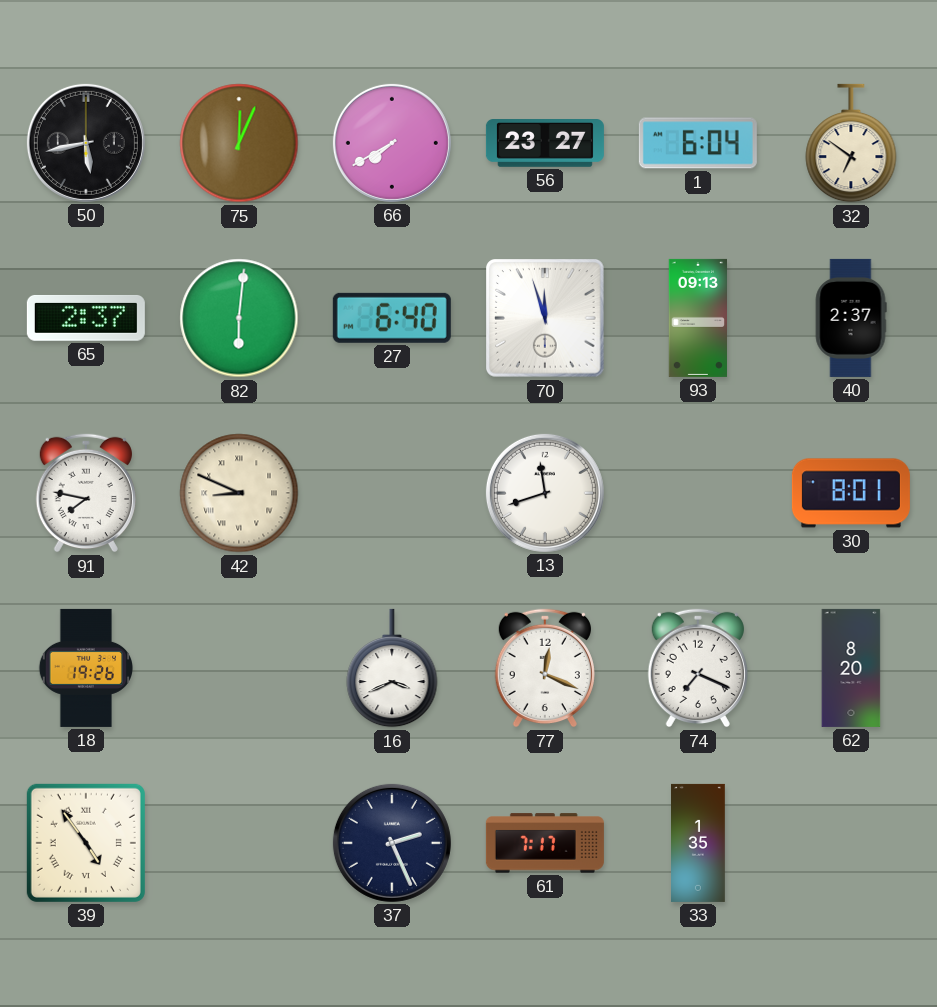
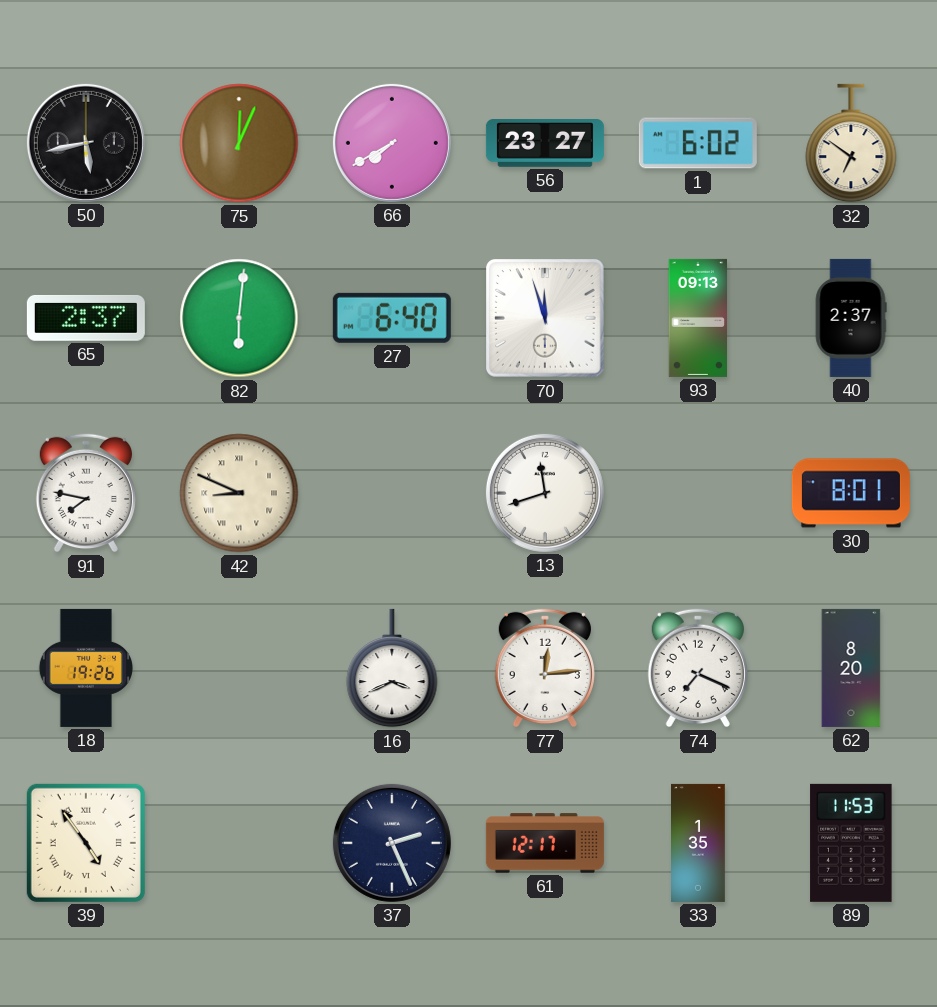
1: 6:04 -> 6:02 (698, 143)
77: 12:19 -> 12:14 (545, 668)
61: 7:17 -> 12:17 (545, 843)
89: none -> 11:53 (851, 843)
